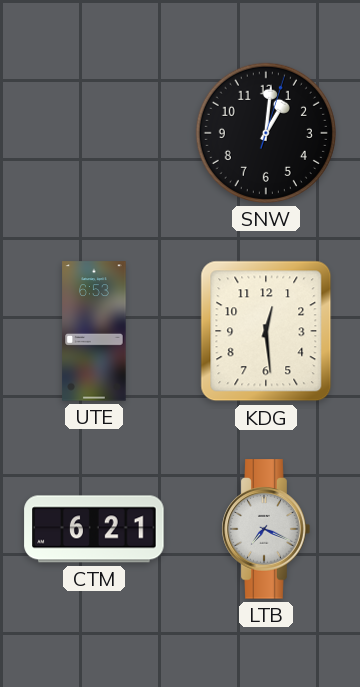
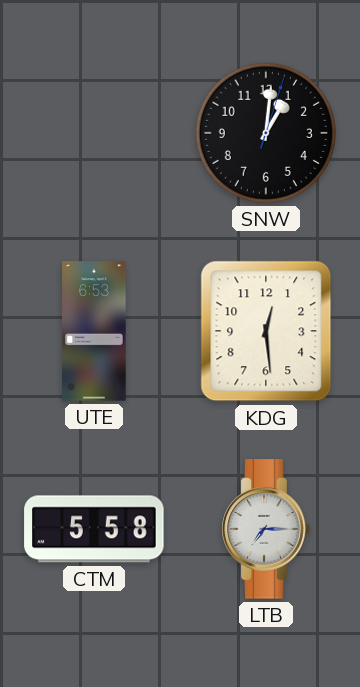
CTM: 6:21 -> 5:58 (94, 529)
LTB: 7:19 -> 7:15 (266, 529)
